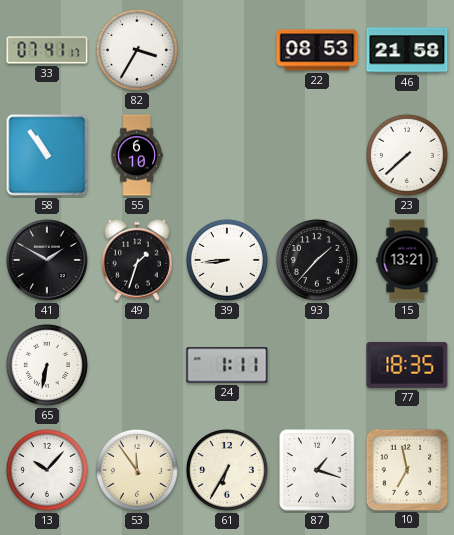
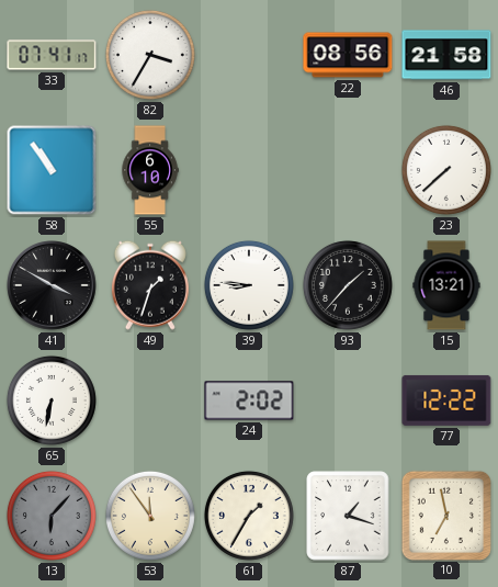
22: 08:53 -> 08:56 (348, 55)
41: 1:50 -> 3:50 (52, 285)
39: 8:44 -> 8:46 (249, 285)
24: 1:11 -> 2:02 (249, 400)
77: 18:35 -> 12:22 (446, 400)
13: 10:07 -> 6:07 (52, 516)
13 dial: white -> grey (52, 516)
61: 6:35 -> 1:35 (249, 516)
